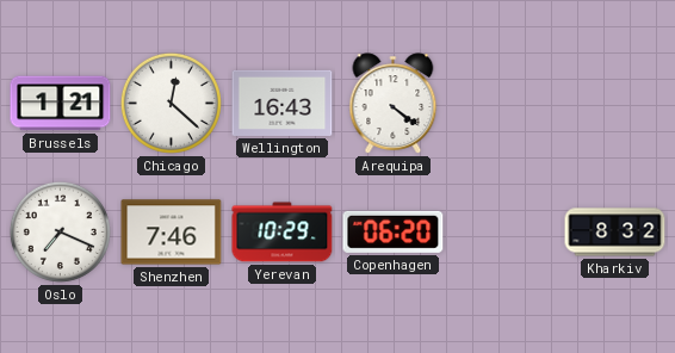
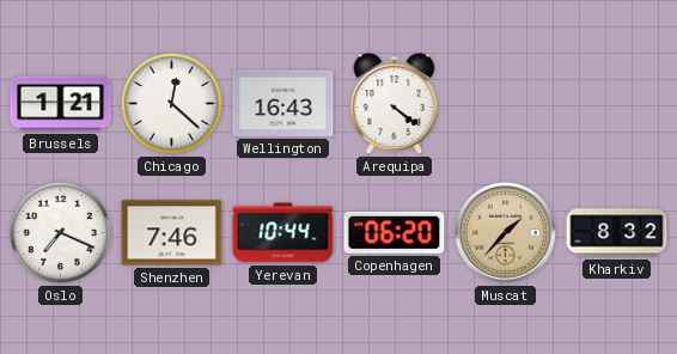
Yerevan: 10:29 -> 10:44 (283, 233)
Muscat: none -> 1:37 (505, 232)
